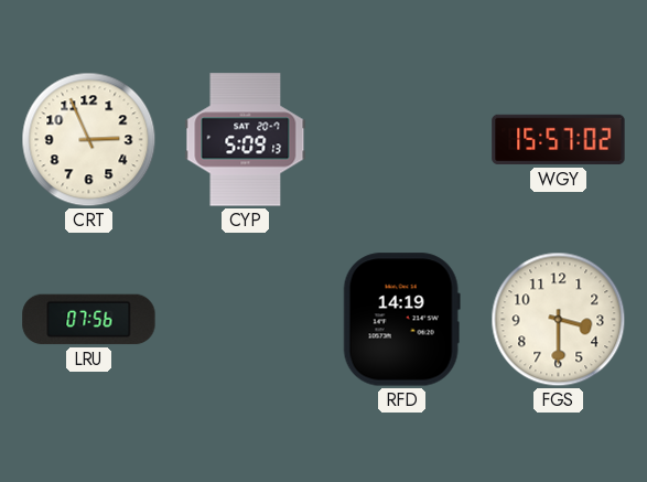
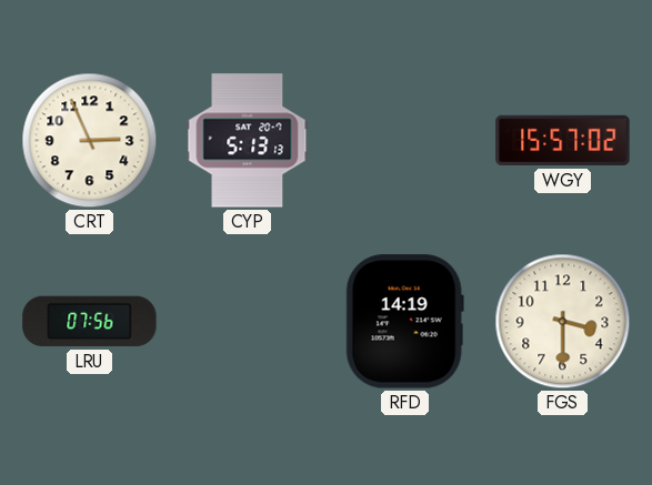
CYP: 5:09 -> 5:13 (248, 141)
